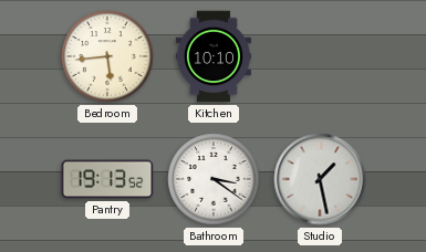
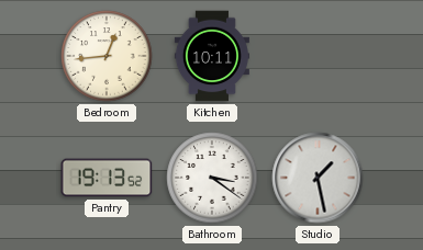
Bedroom: 5:44 -> 12:44 (107, 56)
Kitchen: 10:10 -> 10:11 (212, 56)
